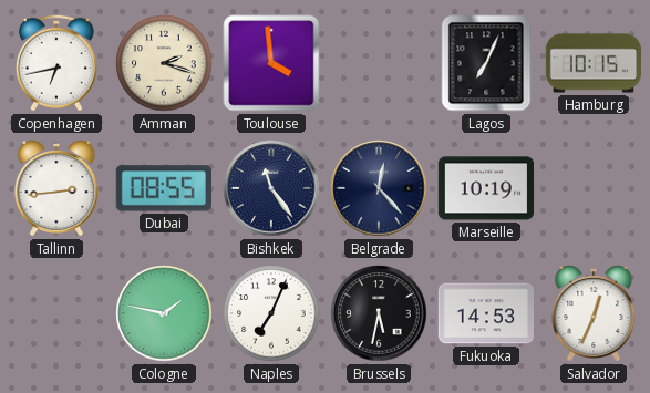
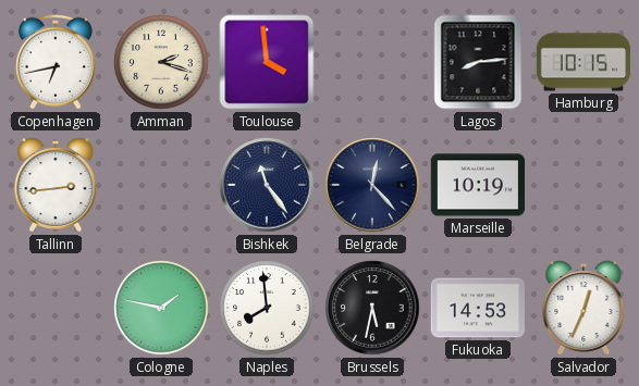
Lagos: 7:04 -> 8:14 (478, 62)
Dubai: 08:55 -> none (163, 188)
Naples: 7:04 -> 7:59 (267, 308)
